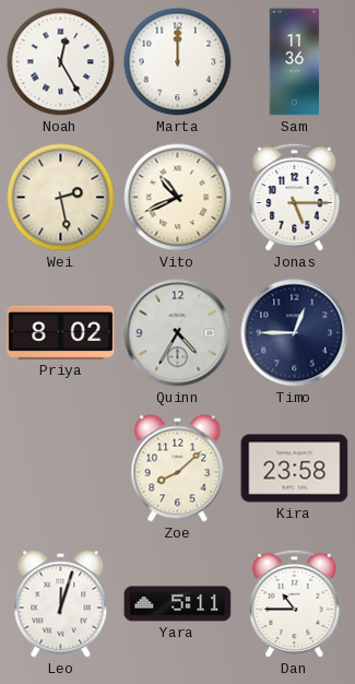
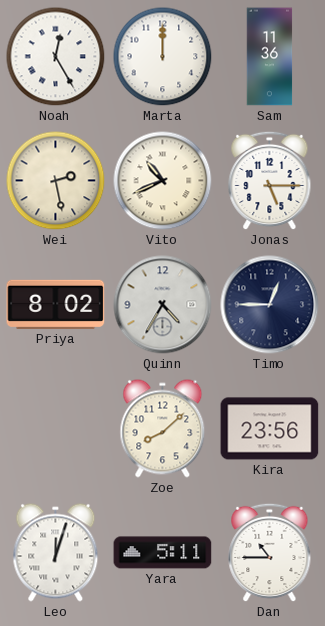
Kira: 23:58 -> 23:56 (270, 429)
